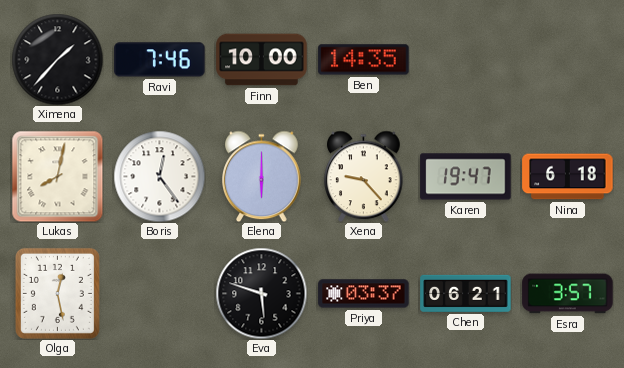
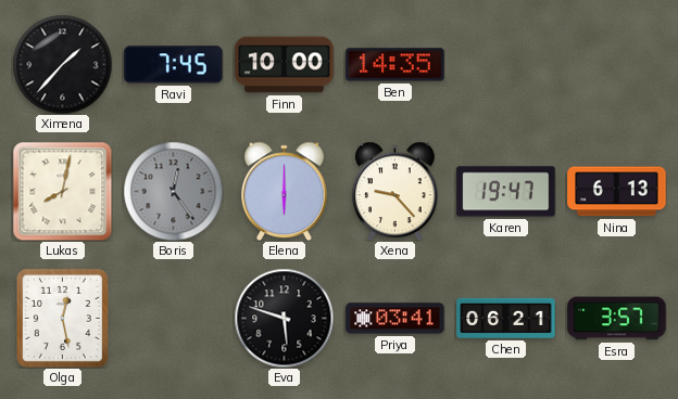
Ravi: 7:46 -> 7:45 (174, 65)
Boris dial: white -> grey (173, 191)
Nina: 6:18 -> 6:13 (617, 192)
Priya: 03:37 -> 03:41 (395, 319)
